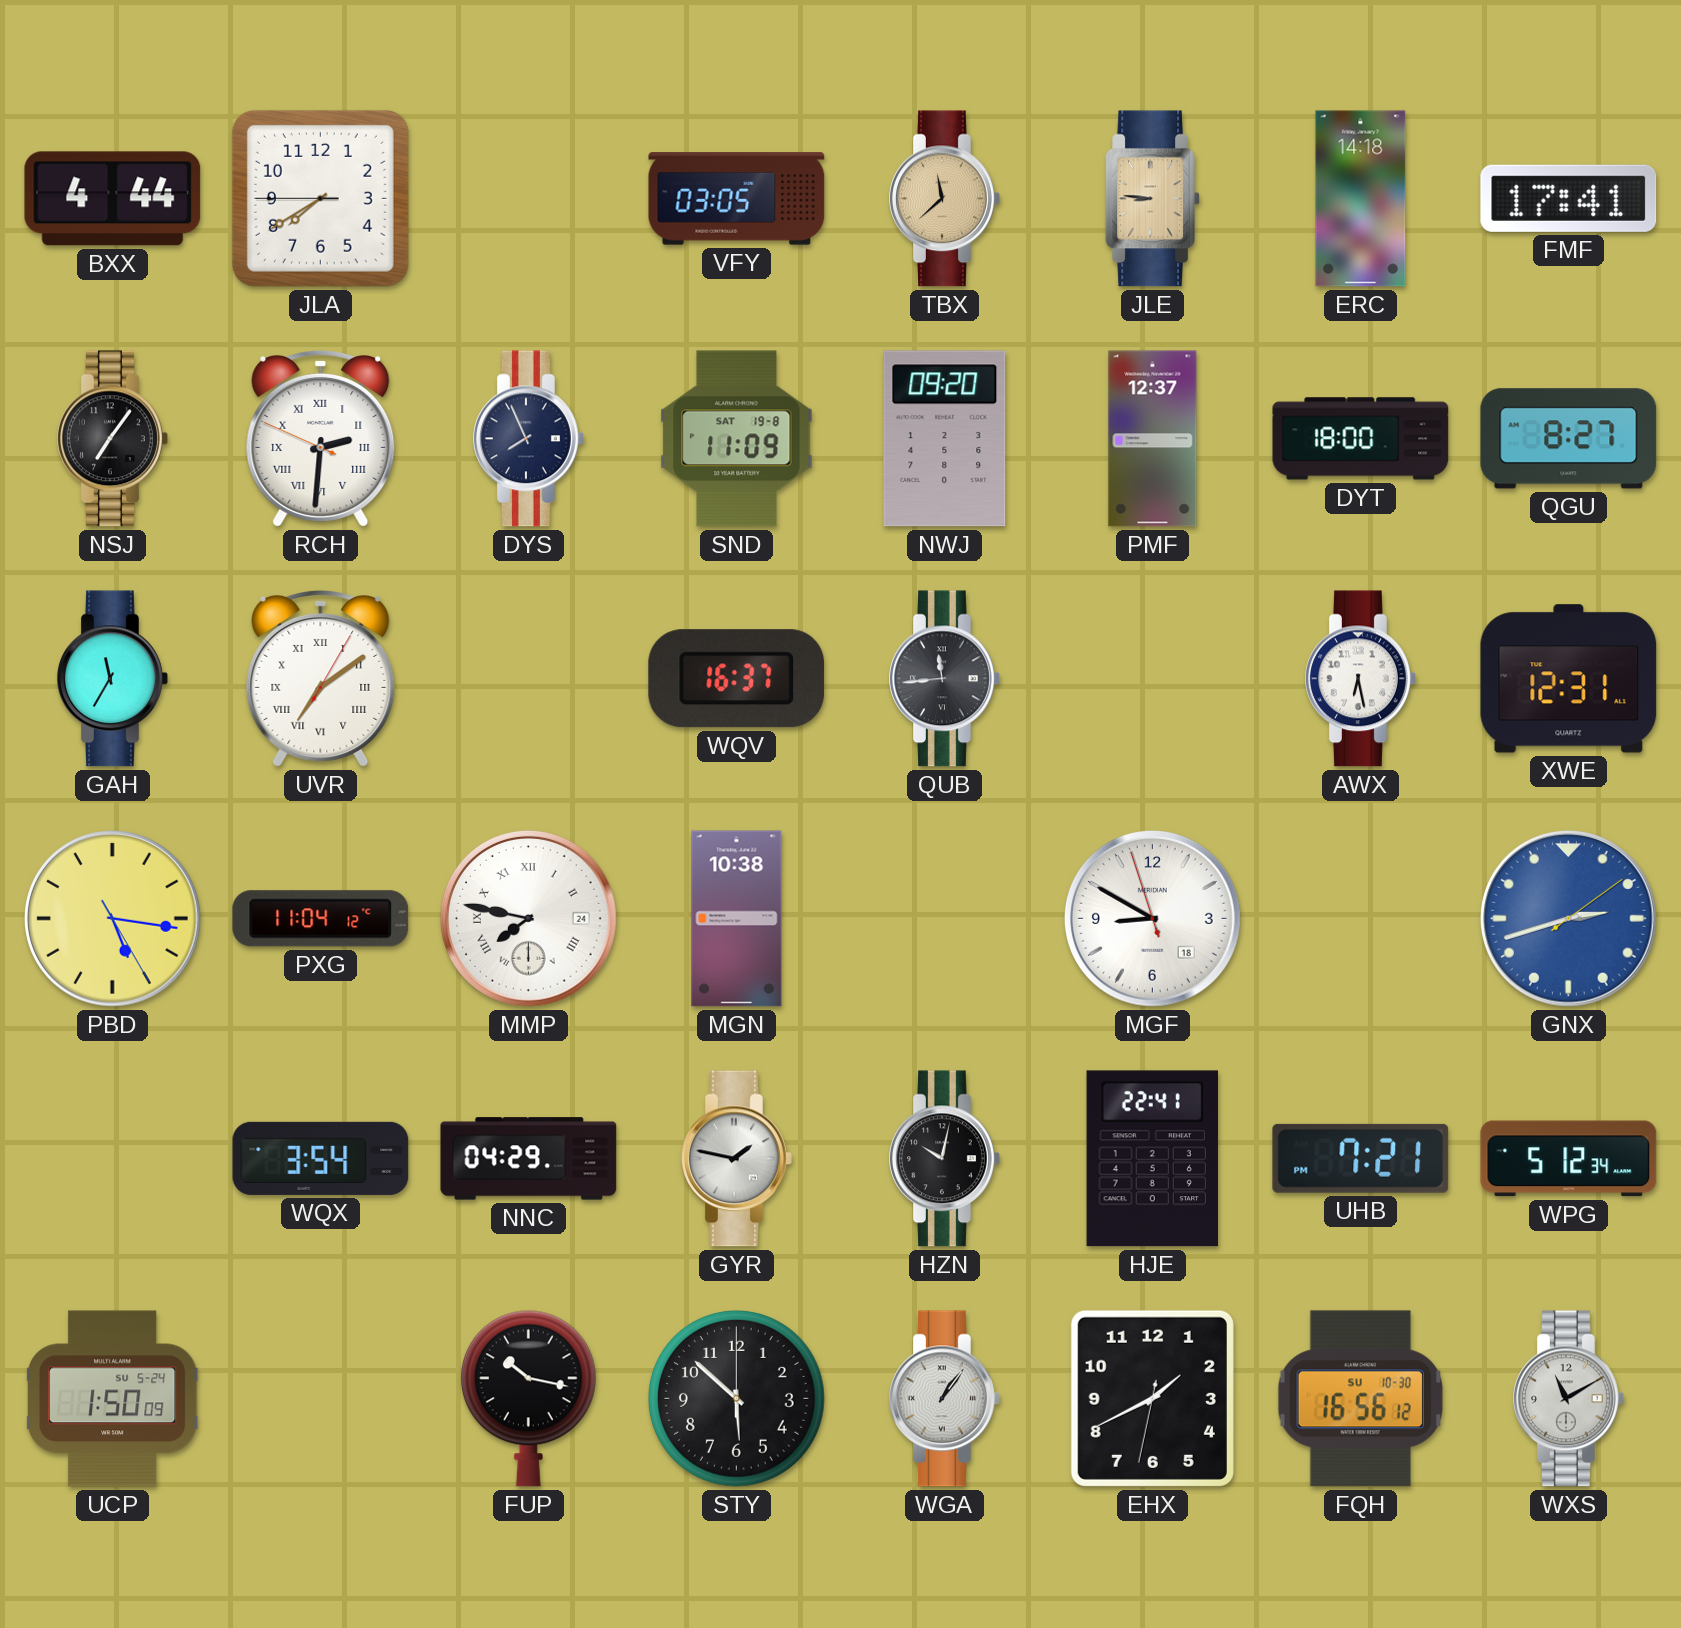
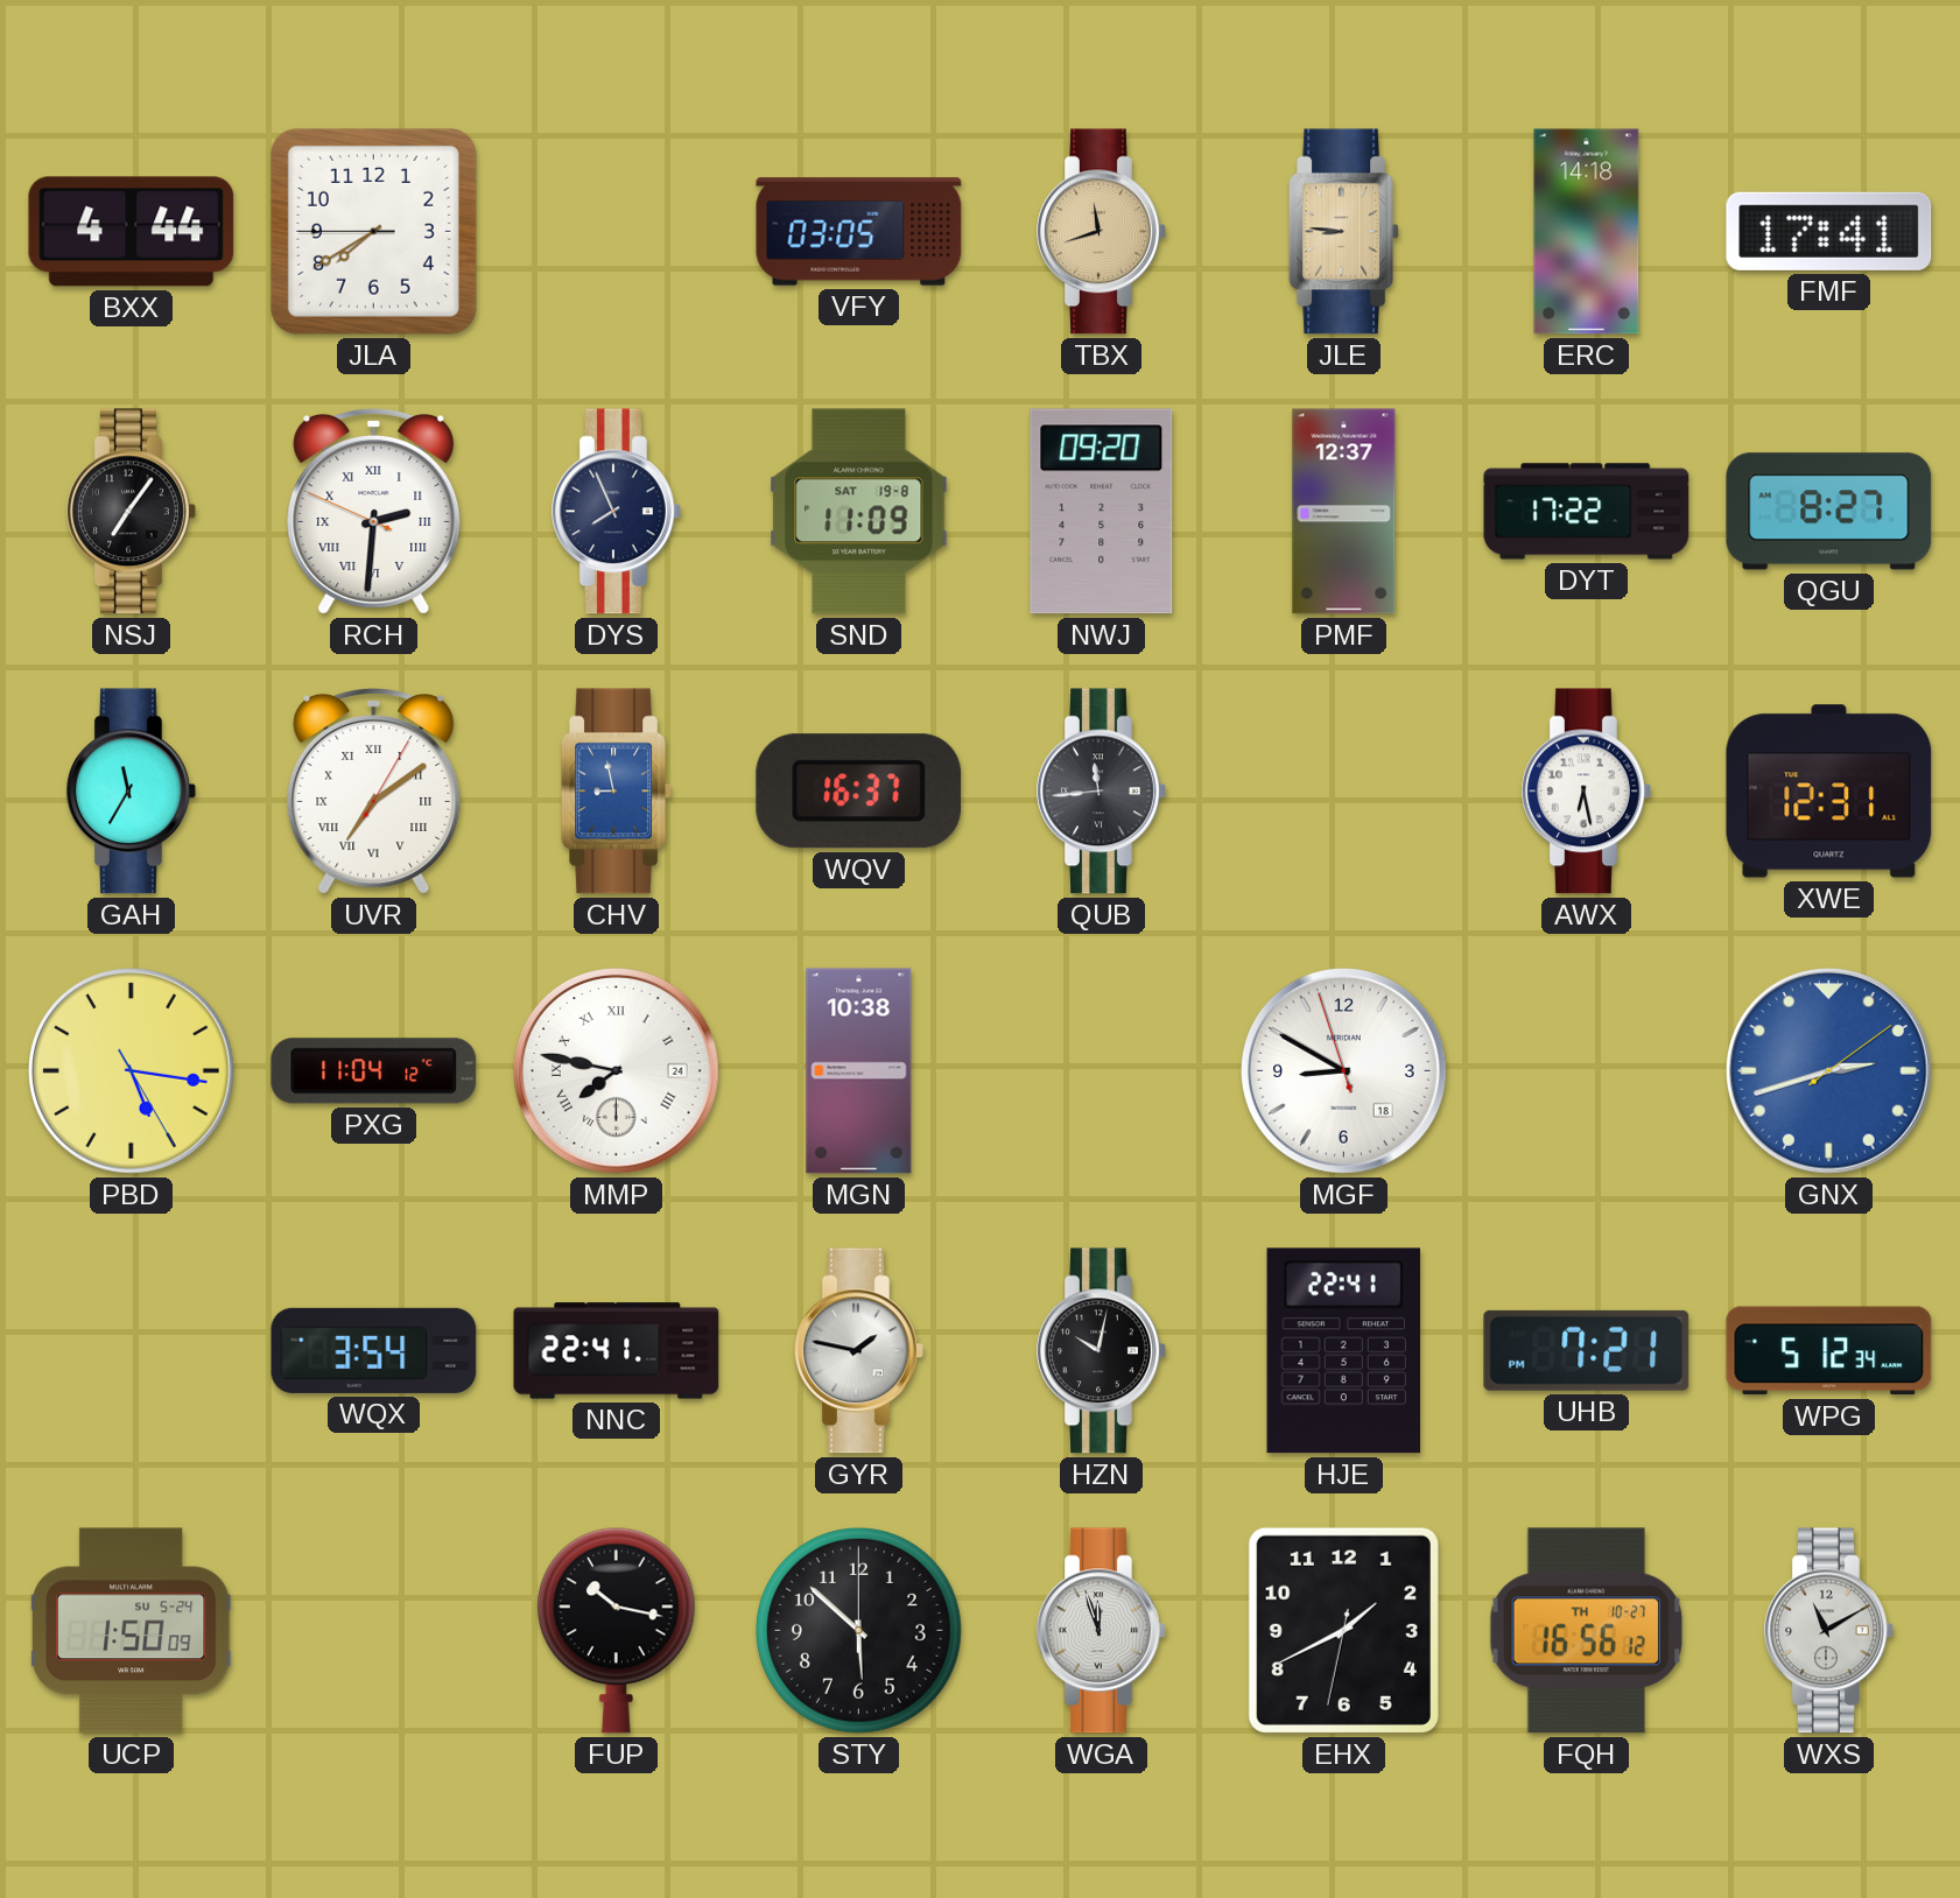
TBX: 11:38 -> 11:42 (1102, 232)
DYT: 18:00 -> 17:22 (1587, 512)
CHV: none -> 8:58 (616, 792)
NNC: 04:29 -> 22:41 (617, 1351)
WGA: 1:06 -> 11:57 (1102, 1631)
FQH date: SU 10-30 -> TH 10-27 (1586, 1631)
